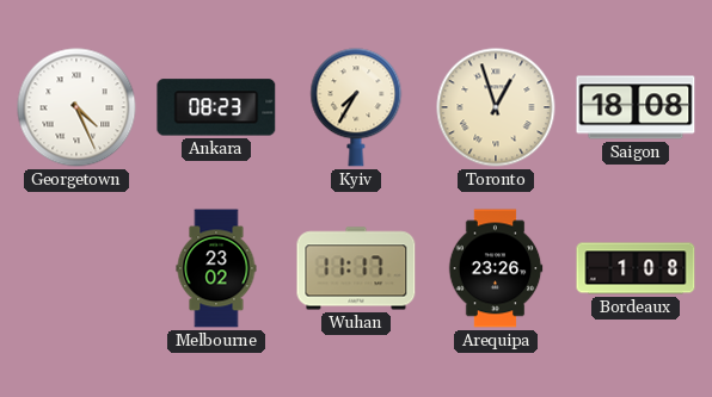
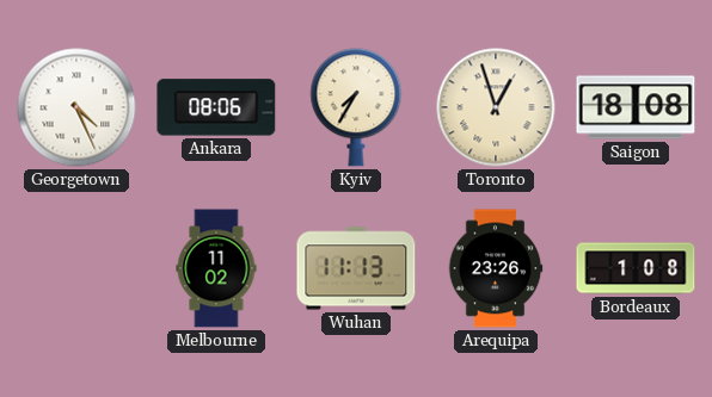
Ankara: 08:23 -> 08:06 (216, 107)
Melbourne: 23:02 -> 11:02 (216, 268)
Wuhan: 11:17 -> 11:13 (356, 268)
